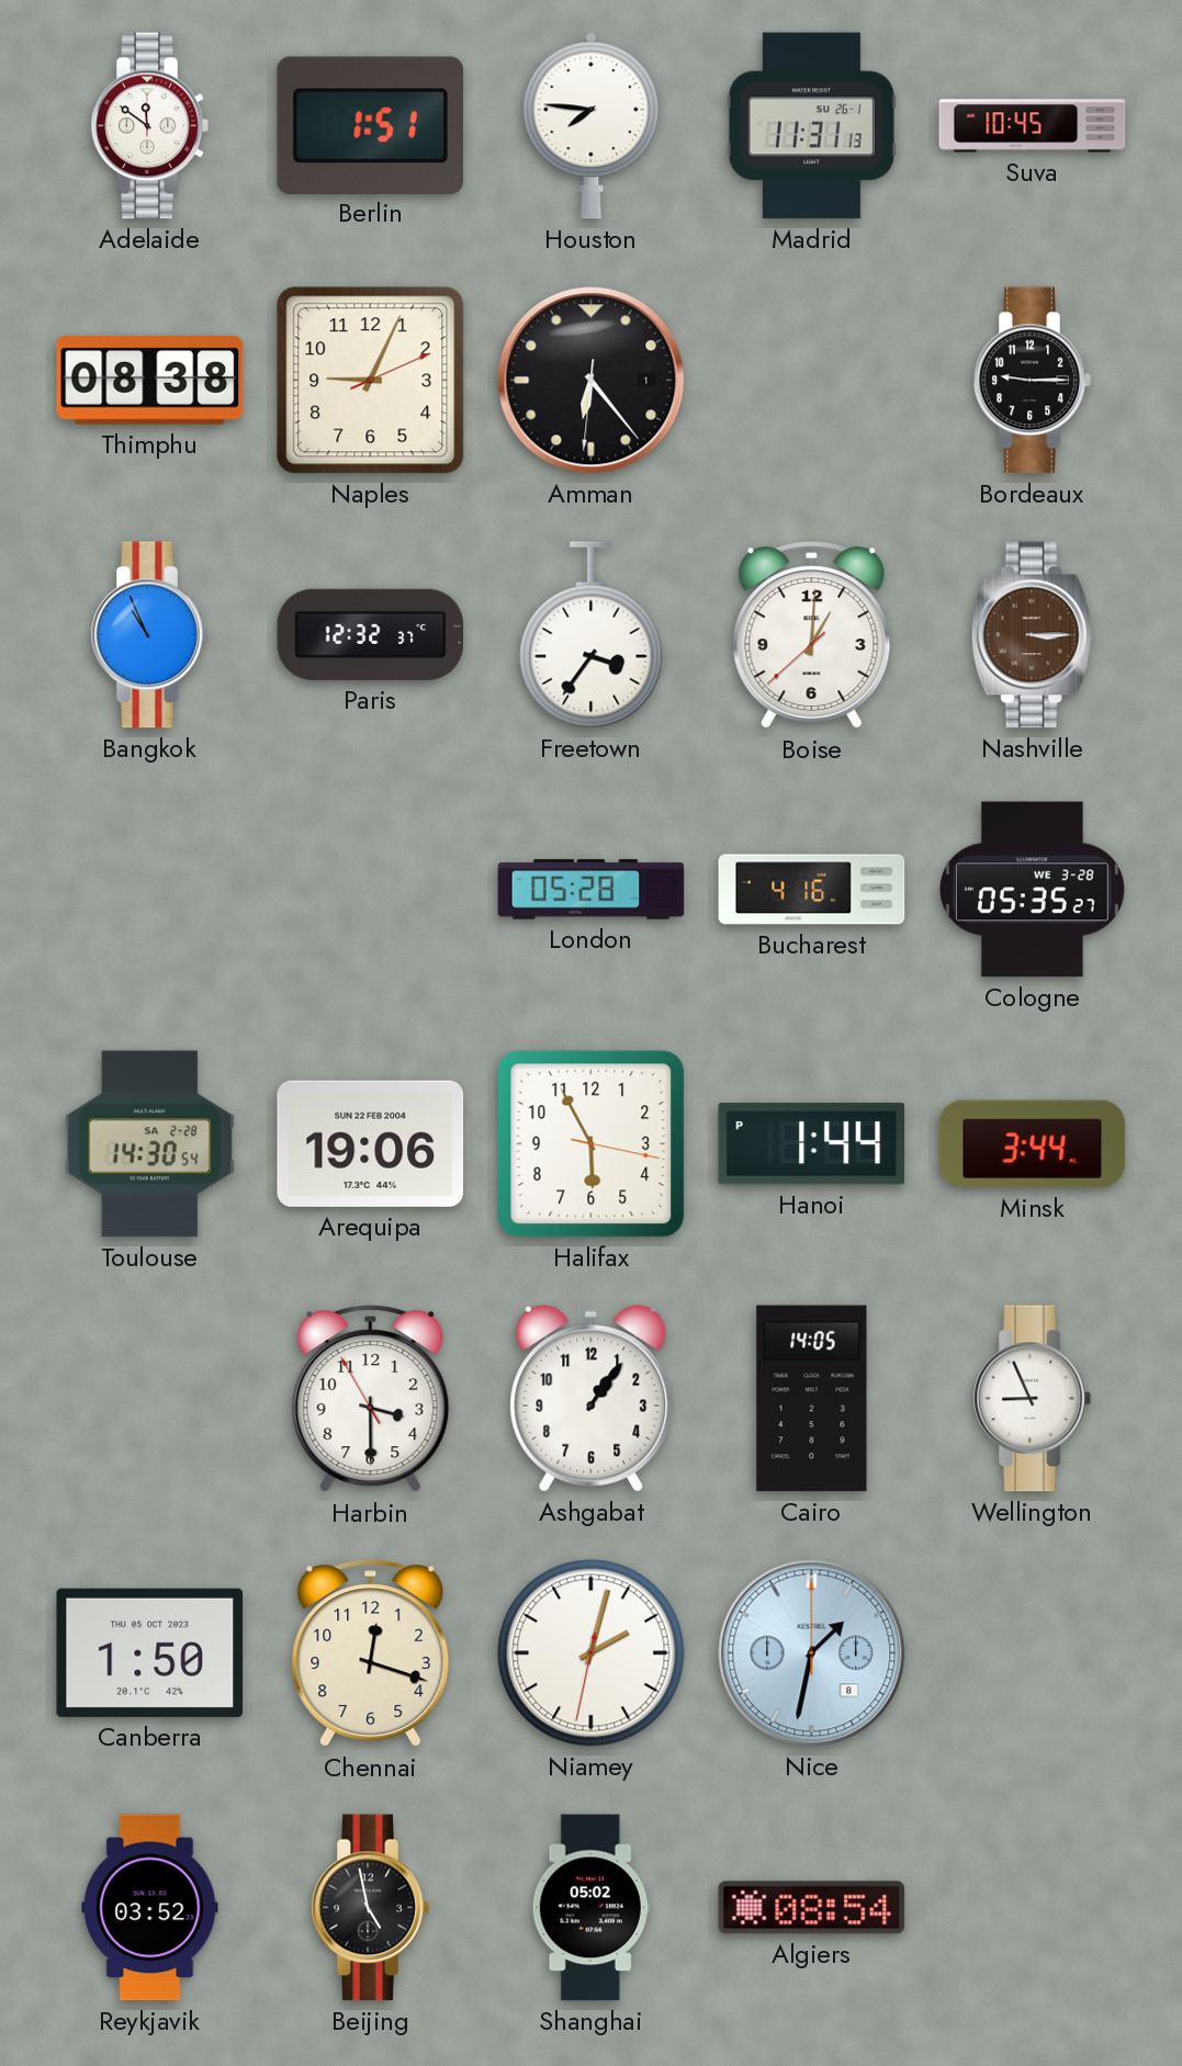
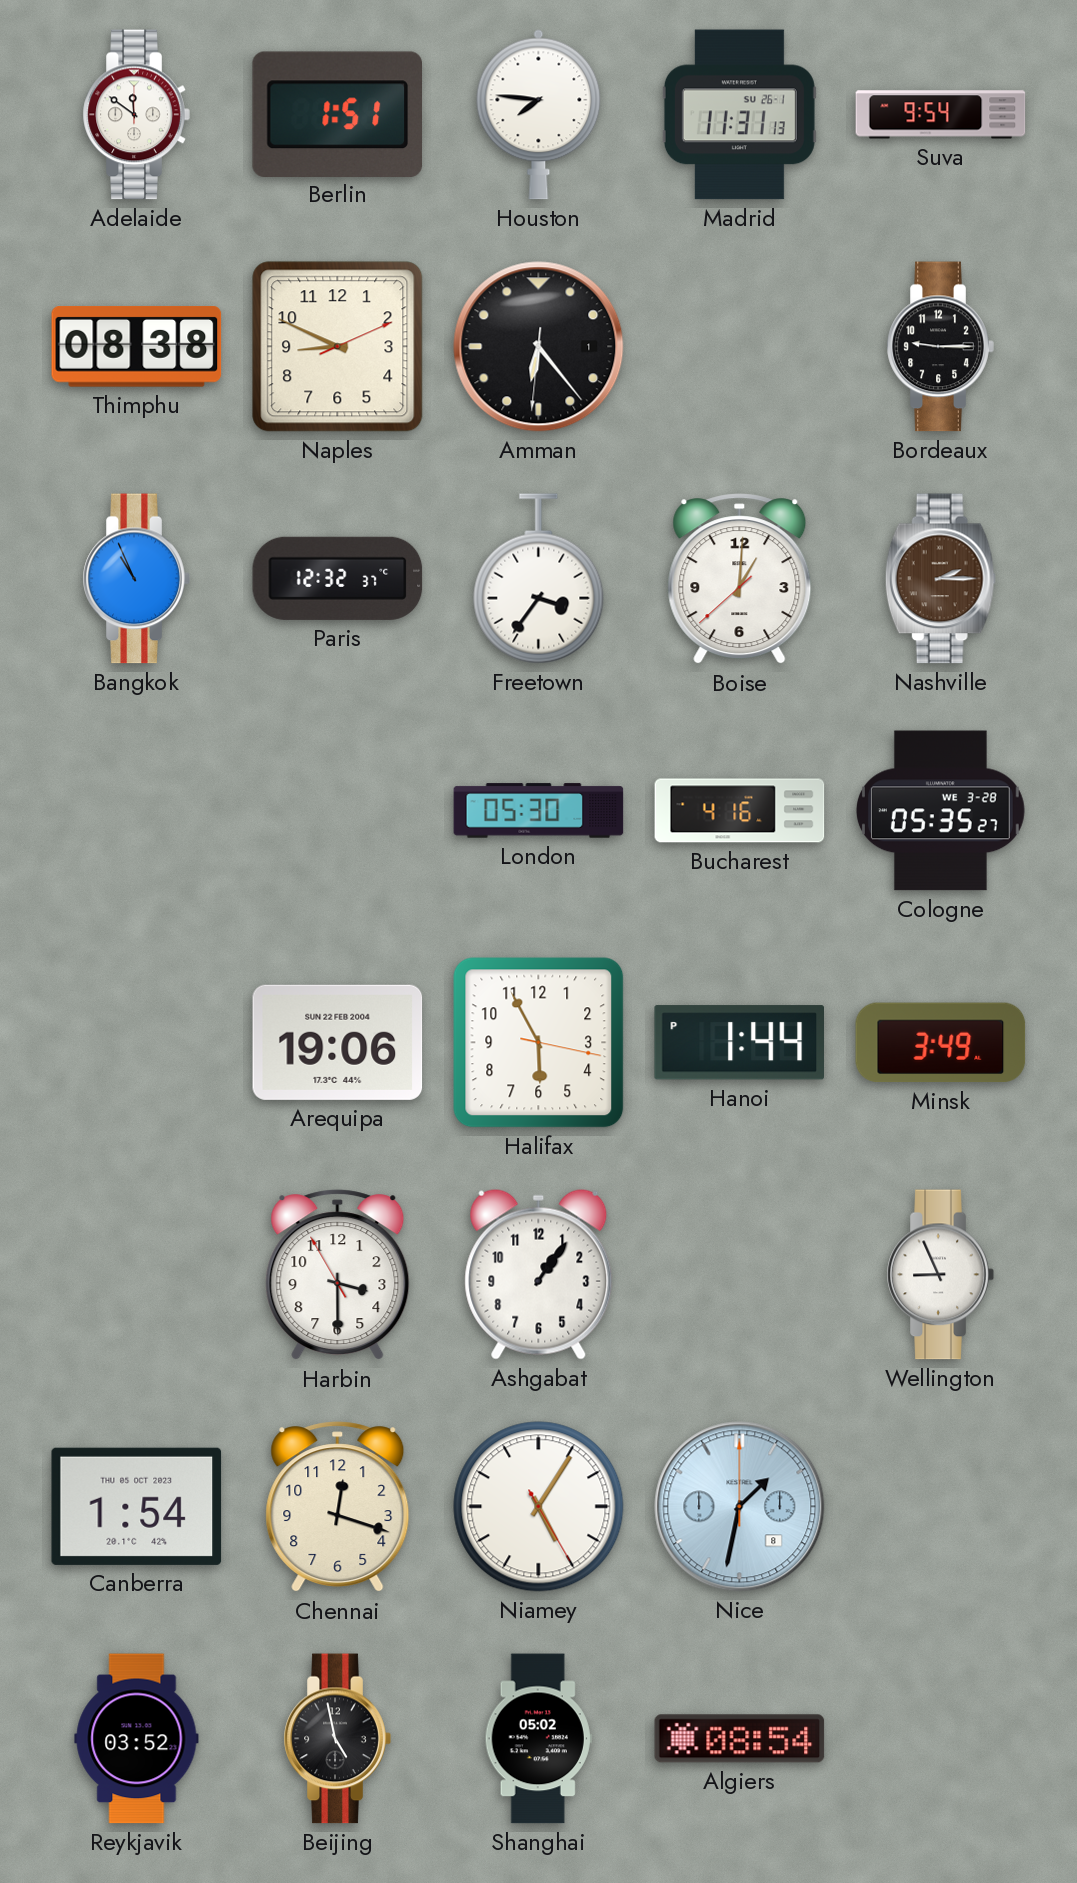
Suva: 10:45 -> 9:54 (941, 115)
Naples: 9:04 -> 8:49 (338, 347)
Nashville: 3:15 -> 2:15 (940, 579)
London: 05:28 -> 05:30 (539, 811)
Toulouse: 14:30 -> none (149, 1144)
Minsk: 3:44 -> 3:49 (941, 1043)
Cairo: 14:05 -> none (812, 1399)
Canberra: 1:50 -> 1:54 (137, 1506)
Niamey: 2:02 -> 5:05 (539, 1507)
